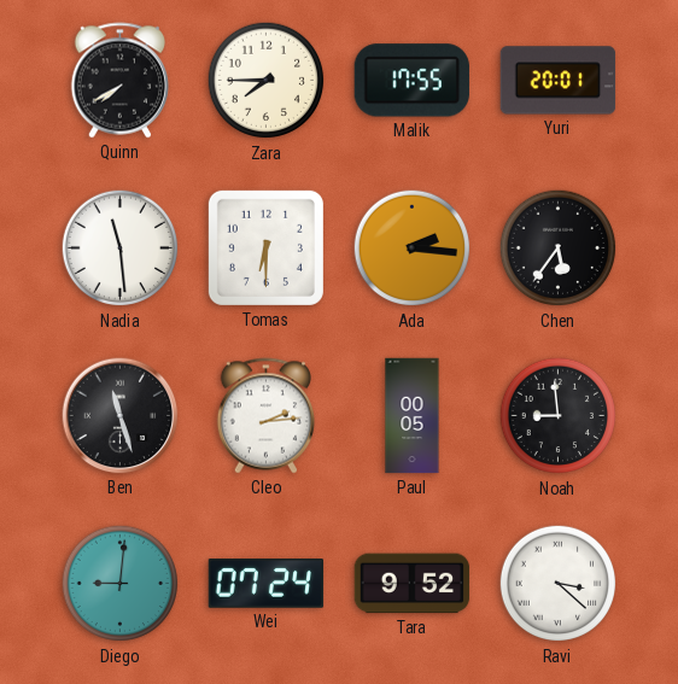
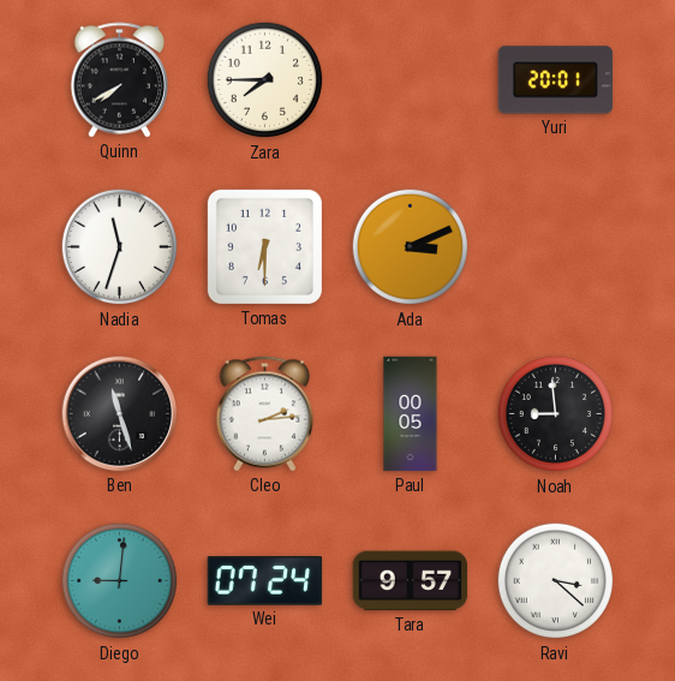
Malik: 17:55 -> none (411, 81)
Nadia: 11:29 -> 11:33 (120, 247)
Ada: 2:16 -> 3:11 (411, 247)
Chen: 5:36 -> none (559, 249)
Tara: 9:52 -> 9:57 (411, 581)
